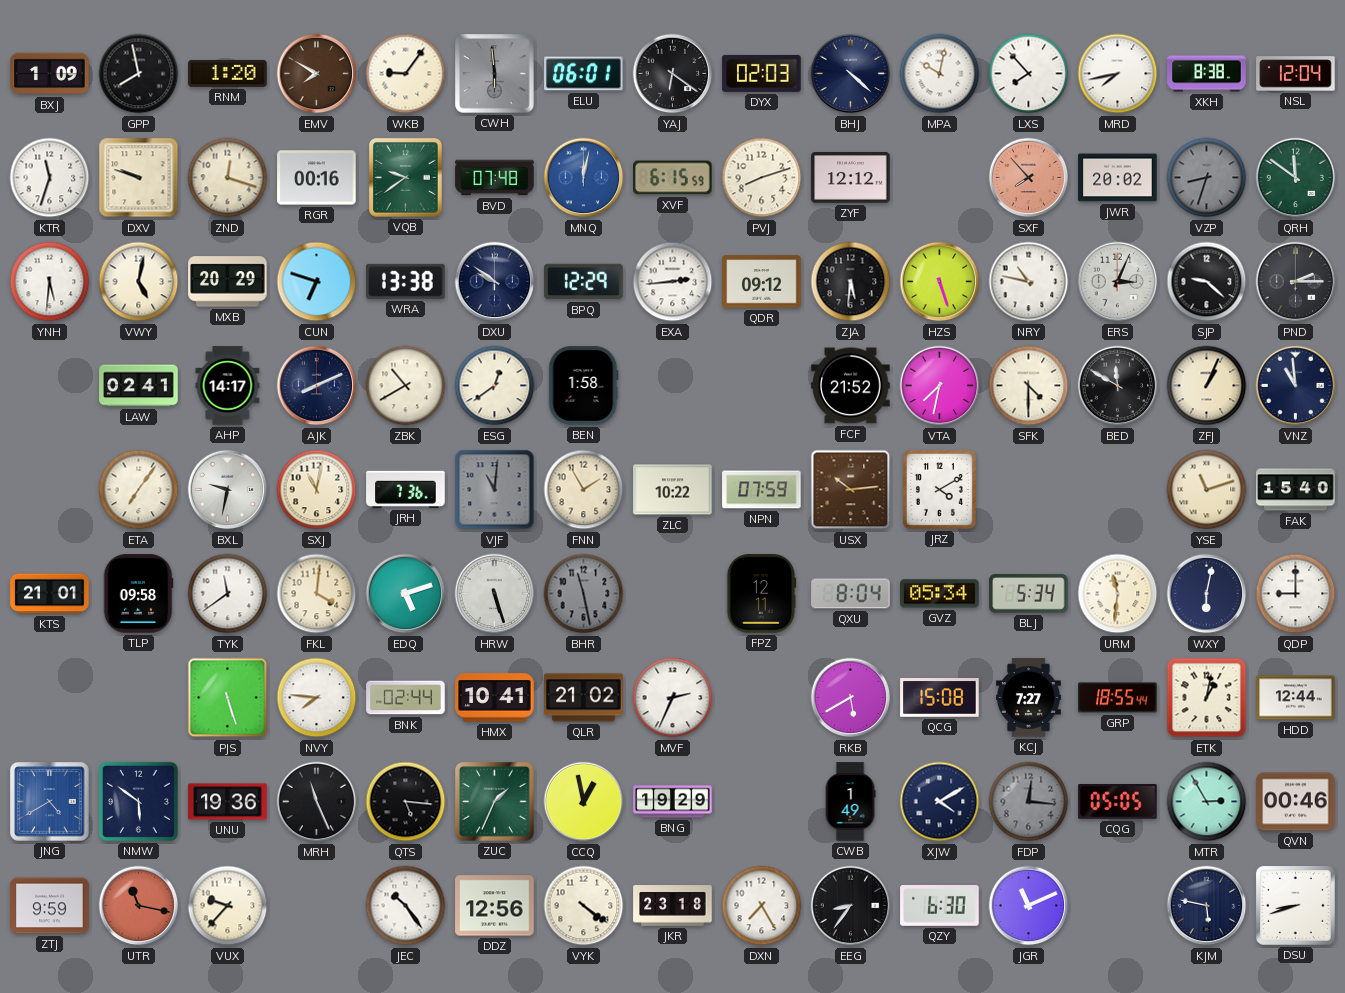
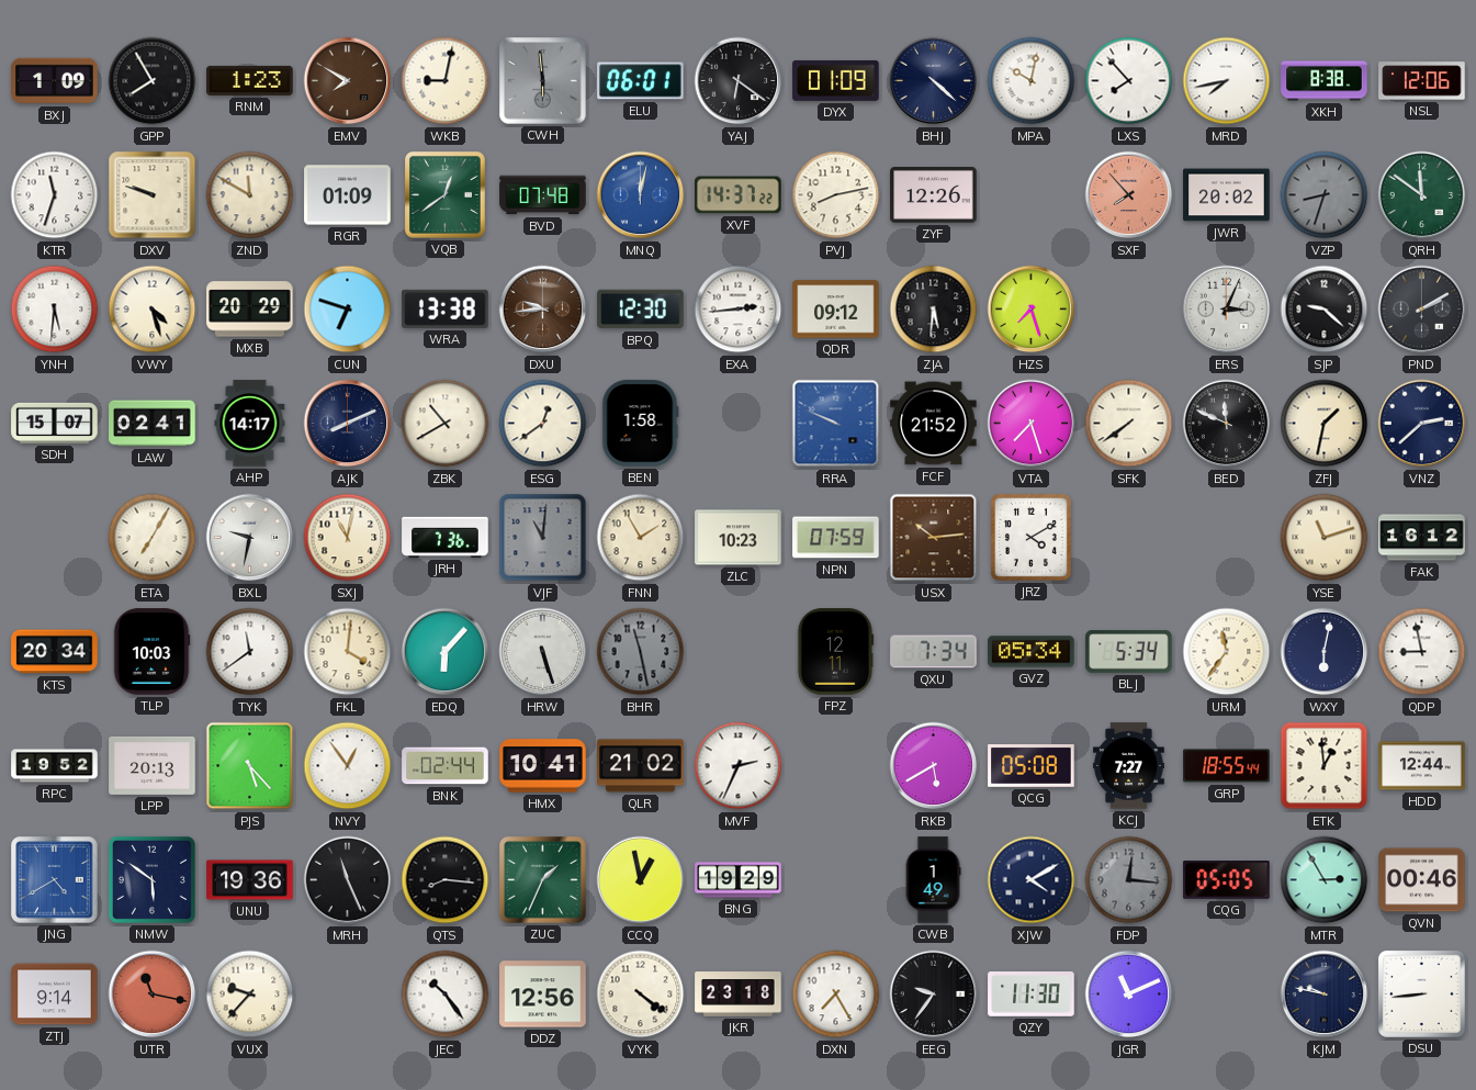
GPP: 7:58 -> 7:55 (153, 81)
RNM: 1:20 -> 1:23 (250, 80)
WKB: 9:06 -> 9:02 (446, 81)
DYX: 02:03 -> 01:09 (836, 80)
NSL: 12:04 -> 12:06 (1422, 81)
ZND: 12:18 -> 11:50 (250, 195)
RGR: 00:16 -> 01:09 (348, 195)
VQB: 9:39 -> 12:39 (446, 195)
XVF: 6:15 -> 14:37 (739, 195)
PVJ: 8:12 -> 8:13 (836, 195)
ZYF: 12:12 -> 12:26 (934, 195)
VWY: 5:02 -> 4:27 (153, 310)
DXU: 9:51 -> 9:44 (543, 310)
DXU dial: navy -> brown (543, 310)
BPQ: 12:29 -> 12:30 (641, 310)
HZS: 5:27 -> 7:27 (1032, 310)
NRY: 10:47 -> none (1029, 282)
PND: 2:15 -> 2:10 (1422, 310)
SDH: none -> 15:07 (55, 423)
RRA: none -> 9:49 (836, 424)
VTA: 7:32 -> 7:27 (1032, 424)
SFK: 4:30 -> 7:39 (1129, 424)
BED: 11:50 -> 11:49 (1227, 424)
ZFJ: 1:04 -> 1:32 (1325, 424)
VNZ: 10:59 -> 2:38 (1422, 424)
ETA: 7:06 -> 7:05 (153, 538)
ZLC: 10:22 -> 10:23 (739, 538)
FAK: 15:40 -> 16:12 (1422, 538)
KTS: 21:01 -> 20:34 (55, 652)
TLP: 09:58 -> 10:03 (151, 652)
EDQ: 5:12 -> 6:07 (446, 652)
QXU: 8:04 -> 7:34 (934, 652)
URM: 11:31 -> 11:36 (1227, 652)
QDP: 9:00 -> 8:58 (1422, 652)
RPC: none -> 19:52 (55, 766)
LPP: none -> 20:13 (153, 765)
PJS: 5:27 -> 5:23 (250, 766)
NVY: 7:46 -> 12:54 (348, 766)
QCG: 15:08 -> 05:08 (1032, 766)
ETK: 1:02 -> 12:59 (1325, 766)
QTS: 5:16 -> 8:16 (446, 880)
ZTJ: 9:59 -> 9:14 (55, 995)
EEG: 8:36 -> 9:36 (934, 995)
QZY: 6:30 -> 11:30 (1032, 995)
KJM: 5:47 -> 9:47 (1325, 995)
DSU: 8:42 -> 8:44 (1421, 993)
